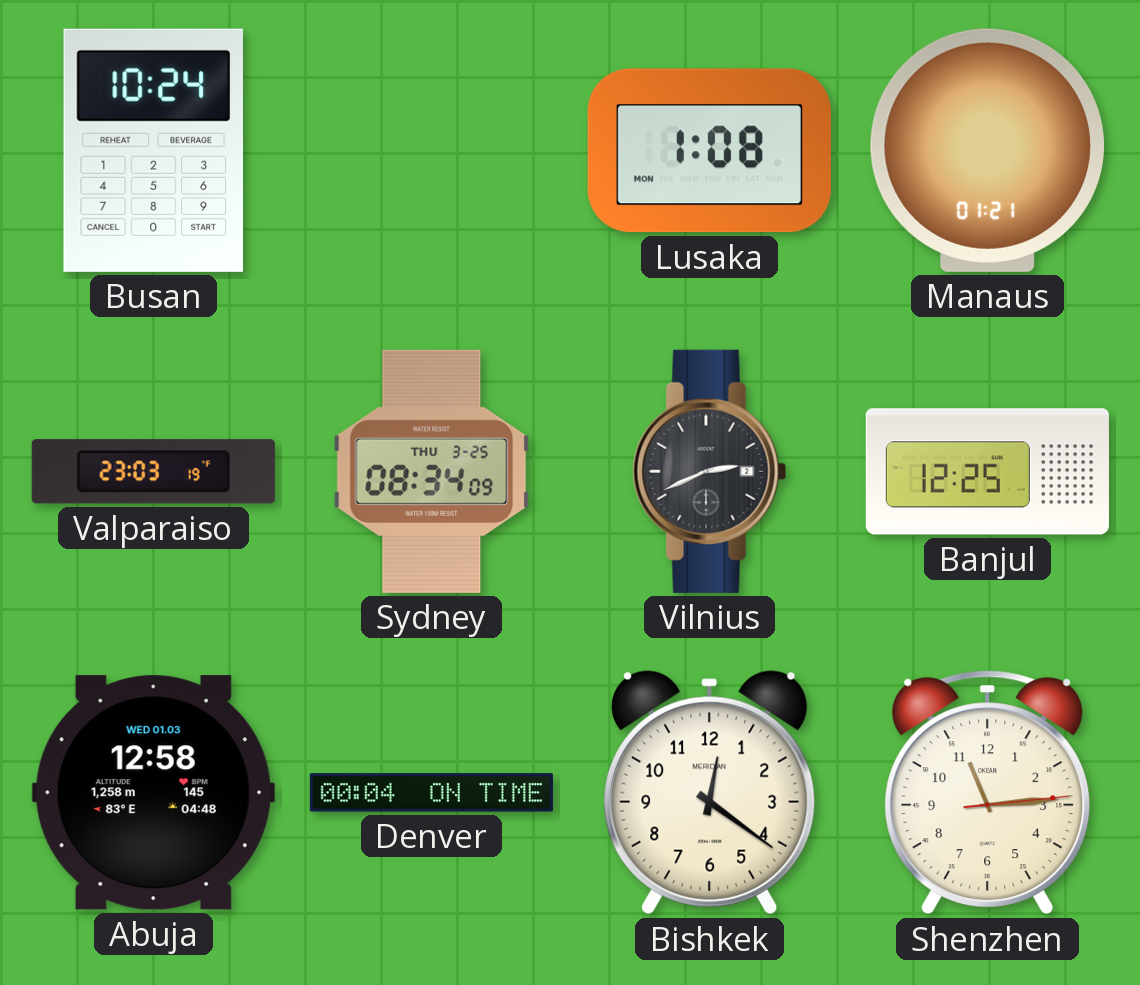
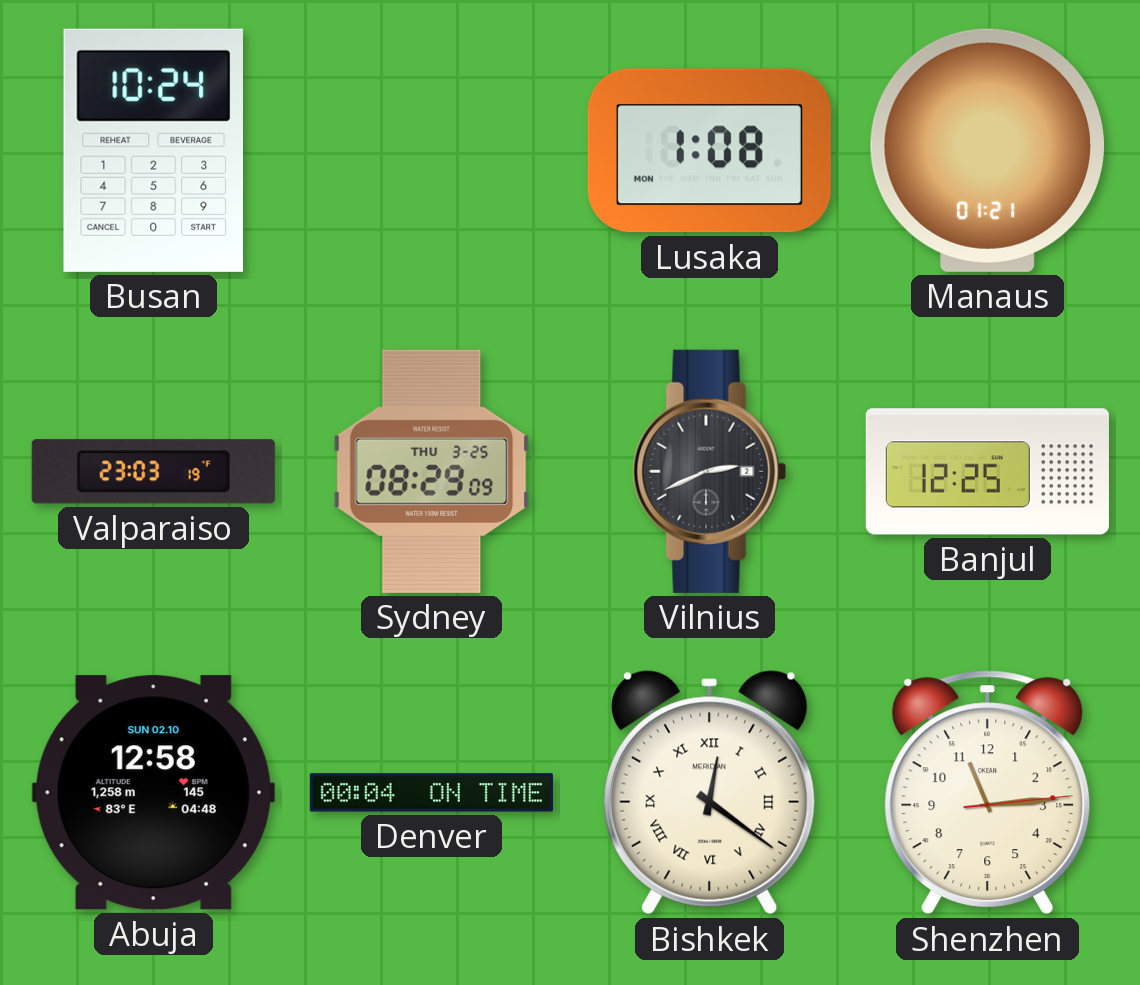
Sydney: 08:34 -> 08:29 (432, 471)
Abuja date: WED 01.03 -> SUN 02.10 (153, 793)
Bishkek numerals: Arabic -> Roman (710, 793)
